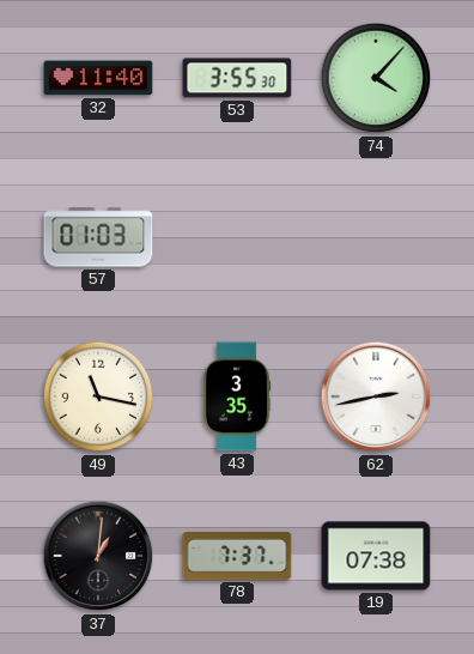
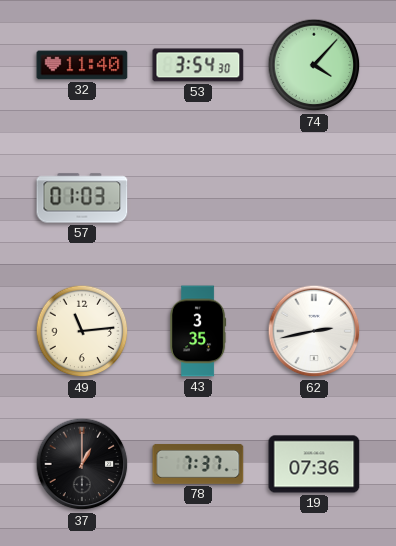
53: 3:55 -> 3:54 (198, 65)
49: 11:17 -> 11:14 (82, 331)
37: 1:01 -> 1:00 (82, 464)
19: 07:38 -> 07:36 (314, 464)
